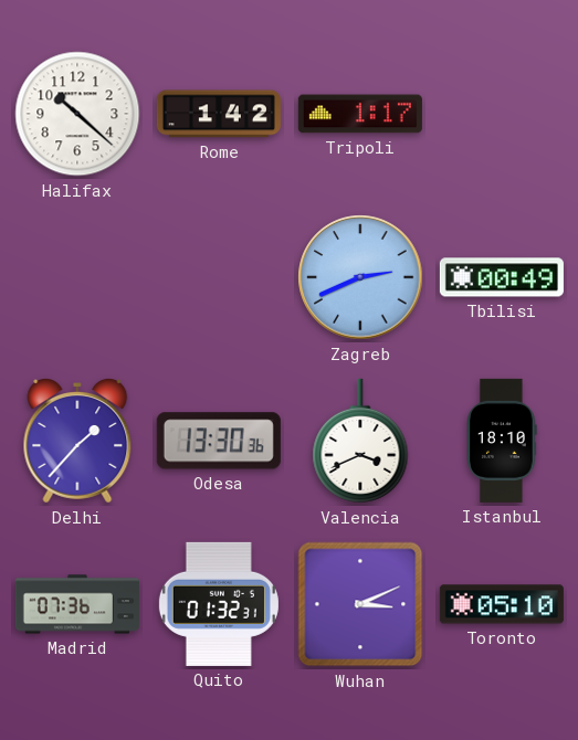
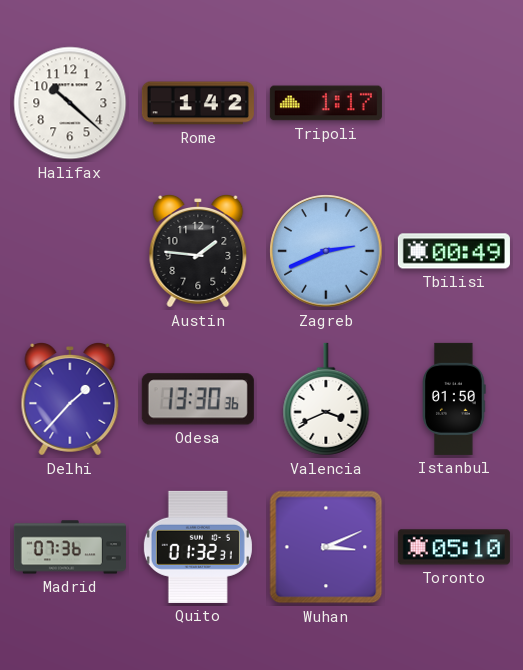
Austin: none -> 1:46 (198, 252)
Istanbul: 18:10 -> 01:50 (454, 399)
